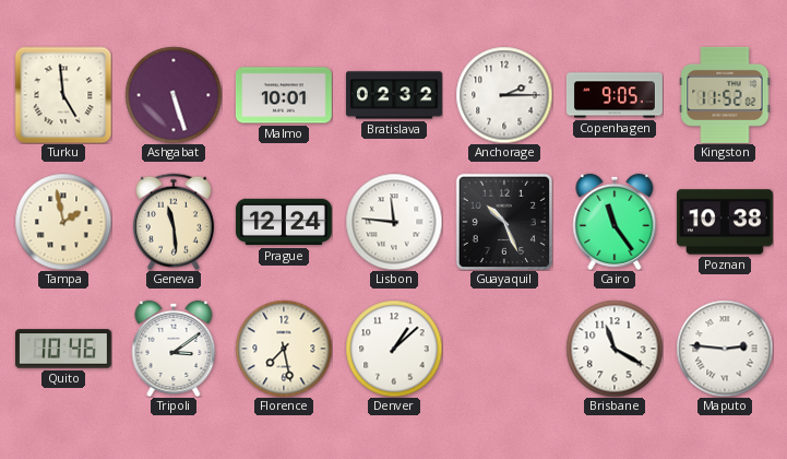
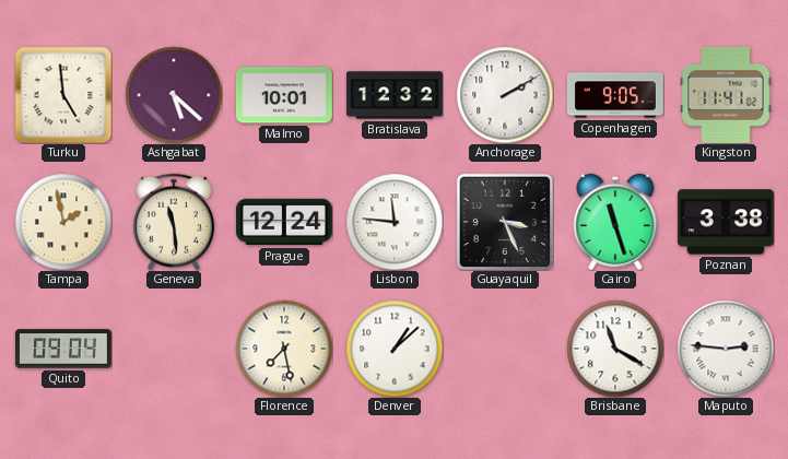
Ashgabat: 5:27 -> 5:22 (174, 95)
Bratislava: 02:32 -> 12:32 (395, 95)
Anchorage: 2:15 -> 2:10 (505, 95)
Kingston: 11:52 -> 11:41 (726, 95)
Guayaquil: 10:26 -> 3:26 (504, 221)
Cairo: 11:24 -> 11:27 (615, 222)
Poznan: 10:38 -> 3:38 (726, 222)
Quito: 10:46 -> 09:04 (63, 349)
Tripoli: 3:09 -> none (174, 349)
